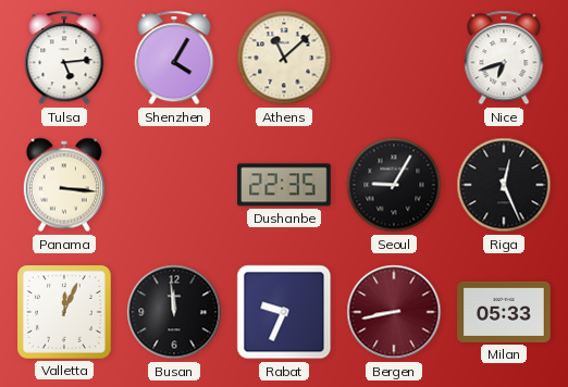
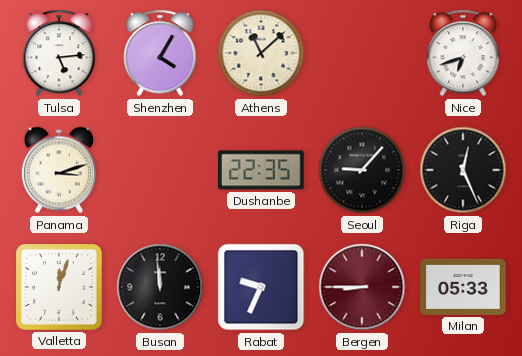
Panama: 3:16 -> 3:12 (59, 170)
Seoul: 9:05 -> 9:07 (362, 170)
Valletta: 12:04 -> 12:03 (60, 288)
Bergen: 8:43 -> 8:45 (362, 287)
